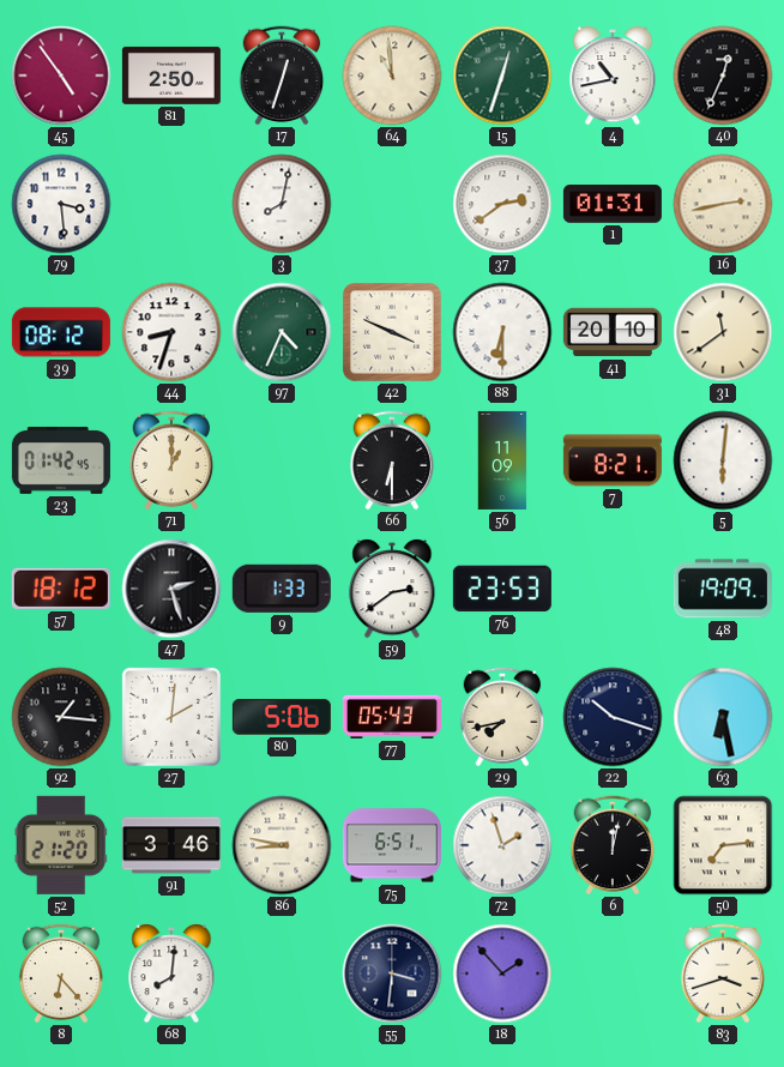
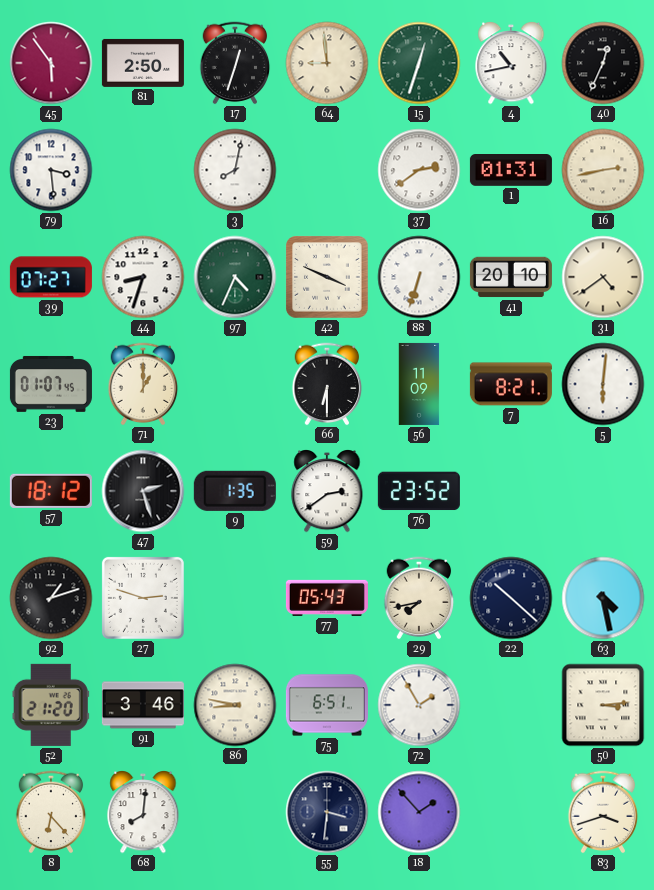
45: 4:54 -> 5:54 (51, 63)
64: 10:59 -> 8:59 (327, 63)
39: 08:12 -> 07:27 (51, 277)
88: 6:30 -> 6:33 (419, 277)
31: 11:39 -> 4:39 (603, 277)
23: 01:42 -> 01:07 (51, 384)
9: 1:33 -> 1:35 (235, 491)
76: 23:53 -> 23:52 (419, 491)
48: 19:09 -> none (723, 589)
92: 1:16 -> 1:12 (51, 598)
27: 2:01 -> 2:48 (143, 598)
80: 5:06 -> none (282, 717)
22: 10:18 -> 10:22 (511, 598)
63: 6:28 -> 4:28 (603, 598)
72: 1:57 -> 1:55 (419, 705)
6: 12:02 -> none (613, 845)
50: 7:14 -> 3:14 (603, 705)
